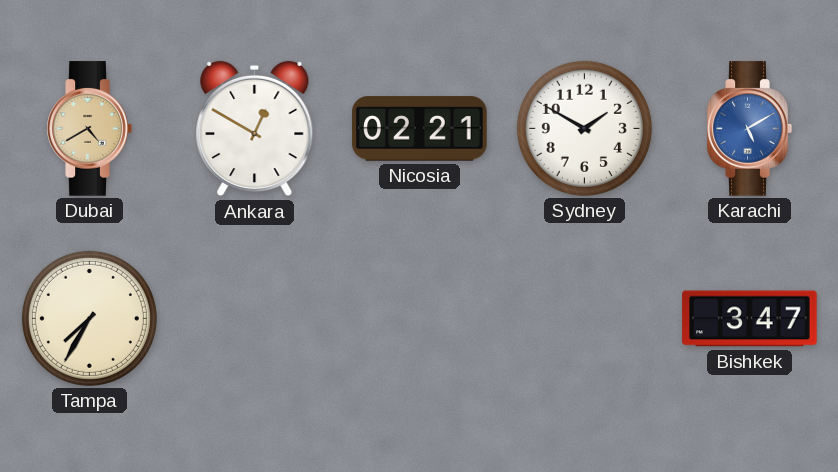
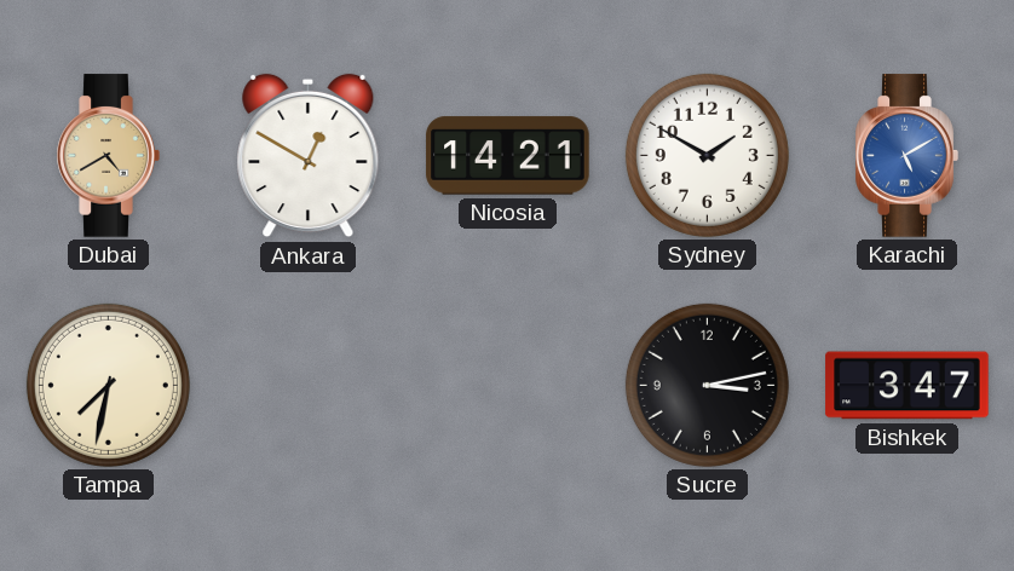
Nicosia: 02:21 -> 14:21 (508, 156)
Tampa: 7:35 -> 7:32 (108, 385)
Sucre: none -> 3:13 (707, 385)
